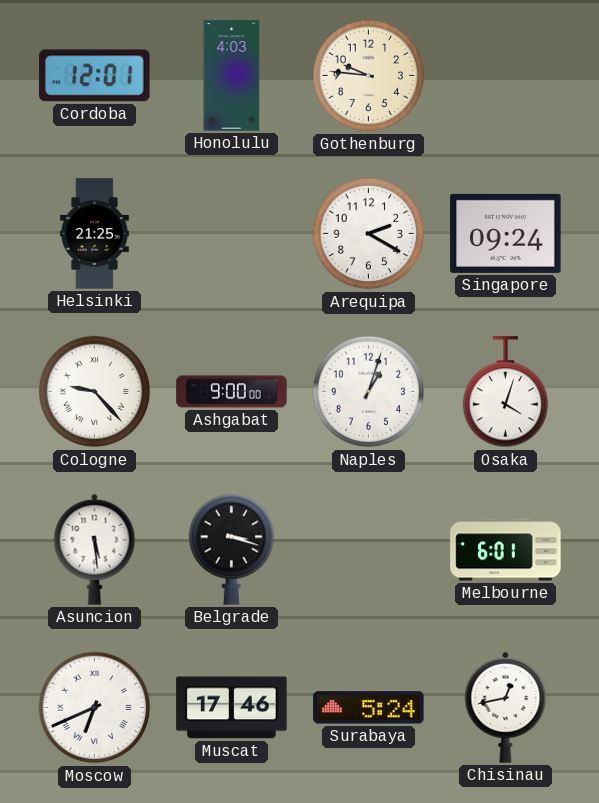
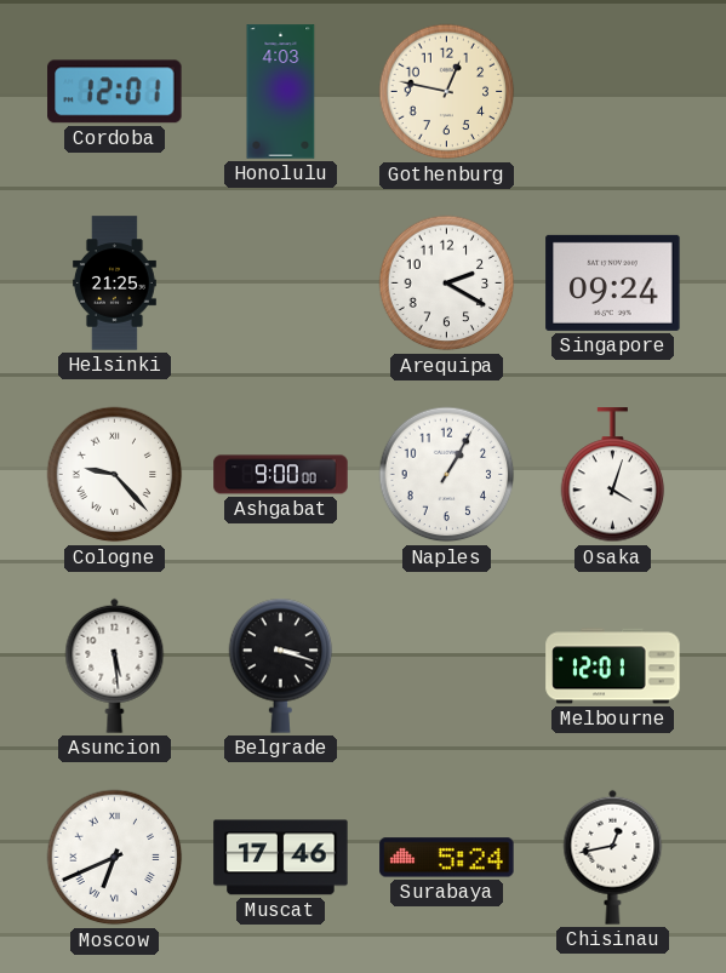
Gothenburg: 9:46 -> 12:47 (447, 92)
Naples: 1:03 -> 1:05 (447, 475)
Melbourne: 6:01 -> 12:01 (613, 666)
